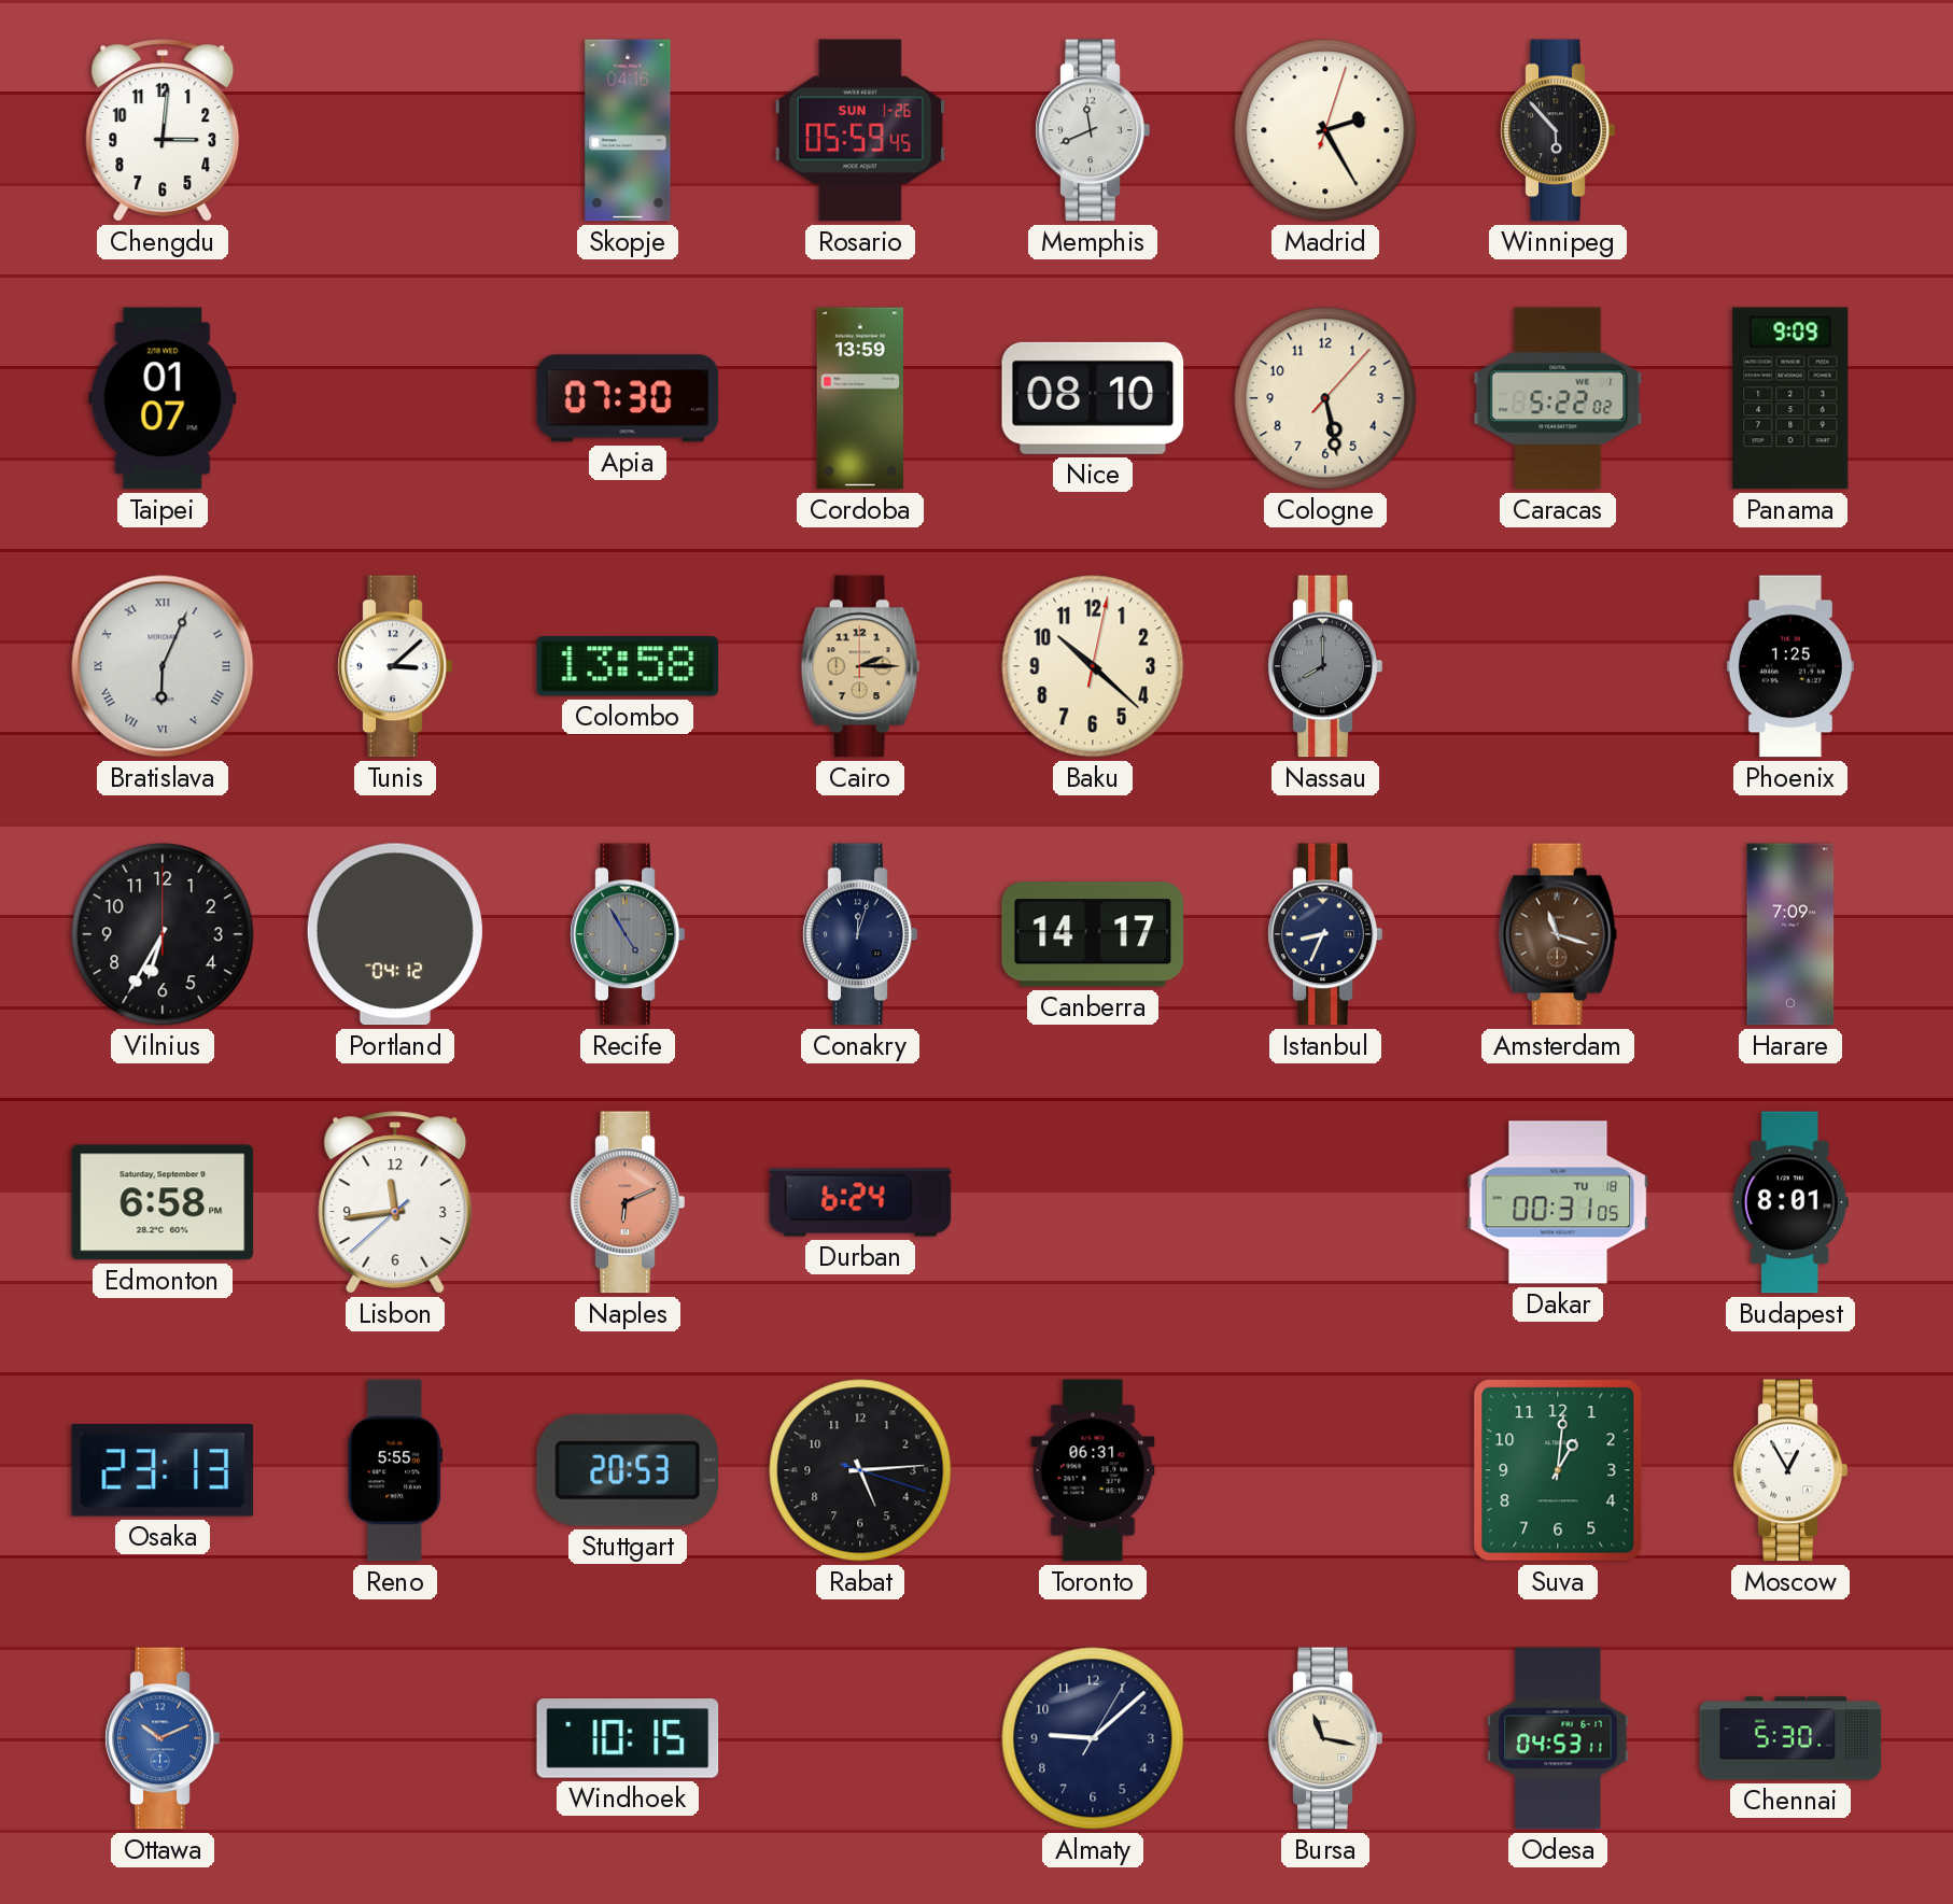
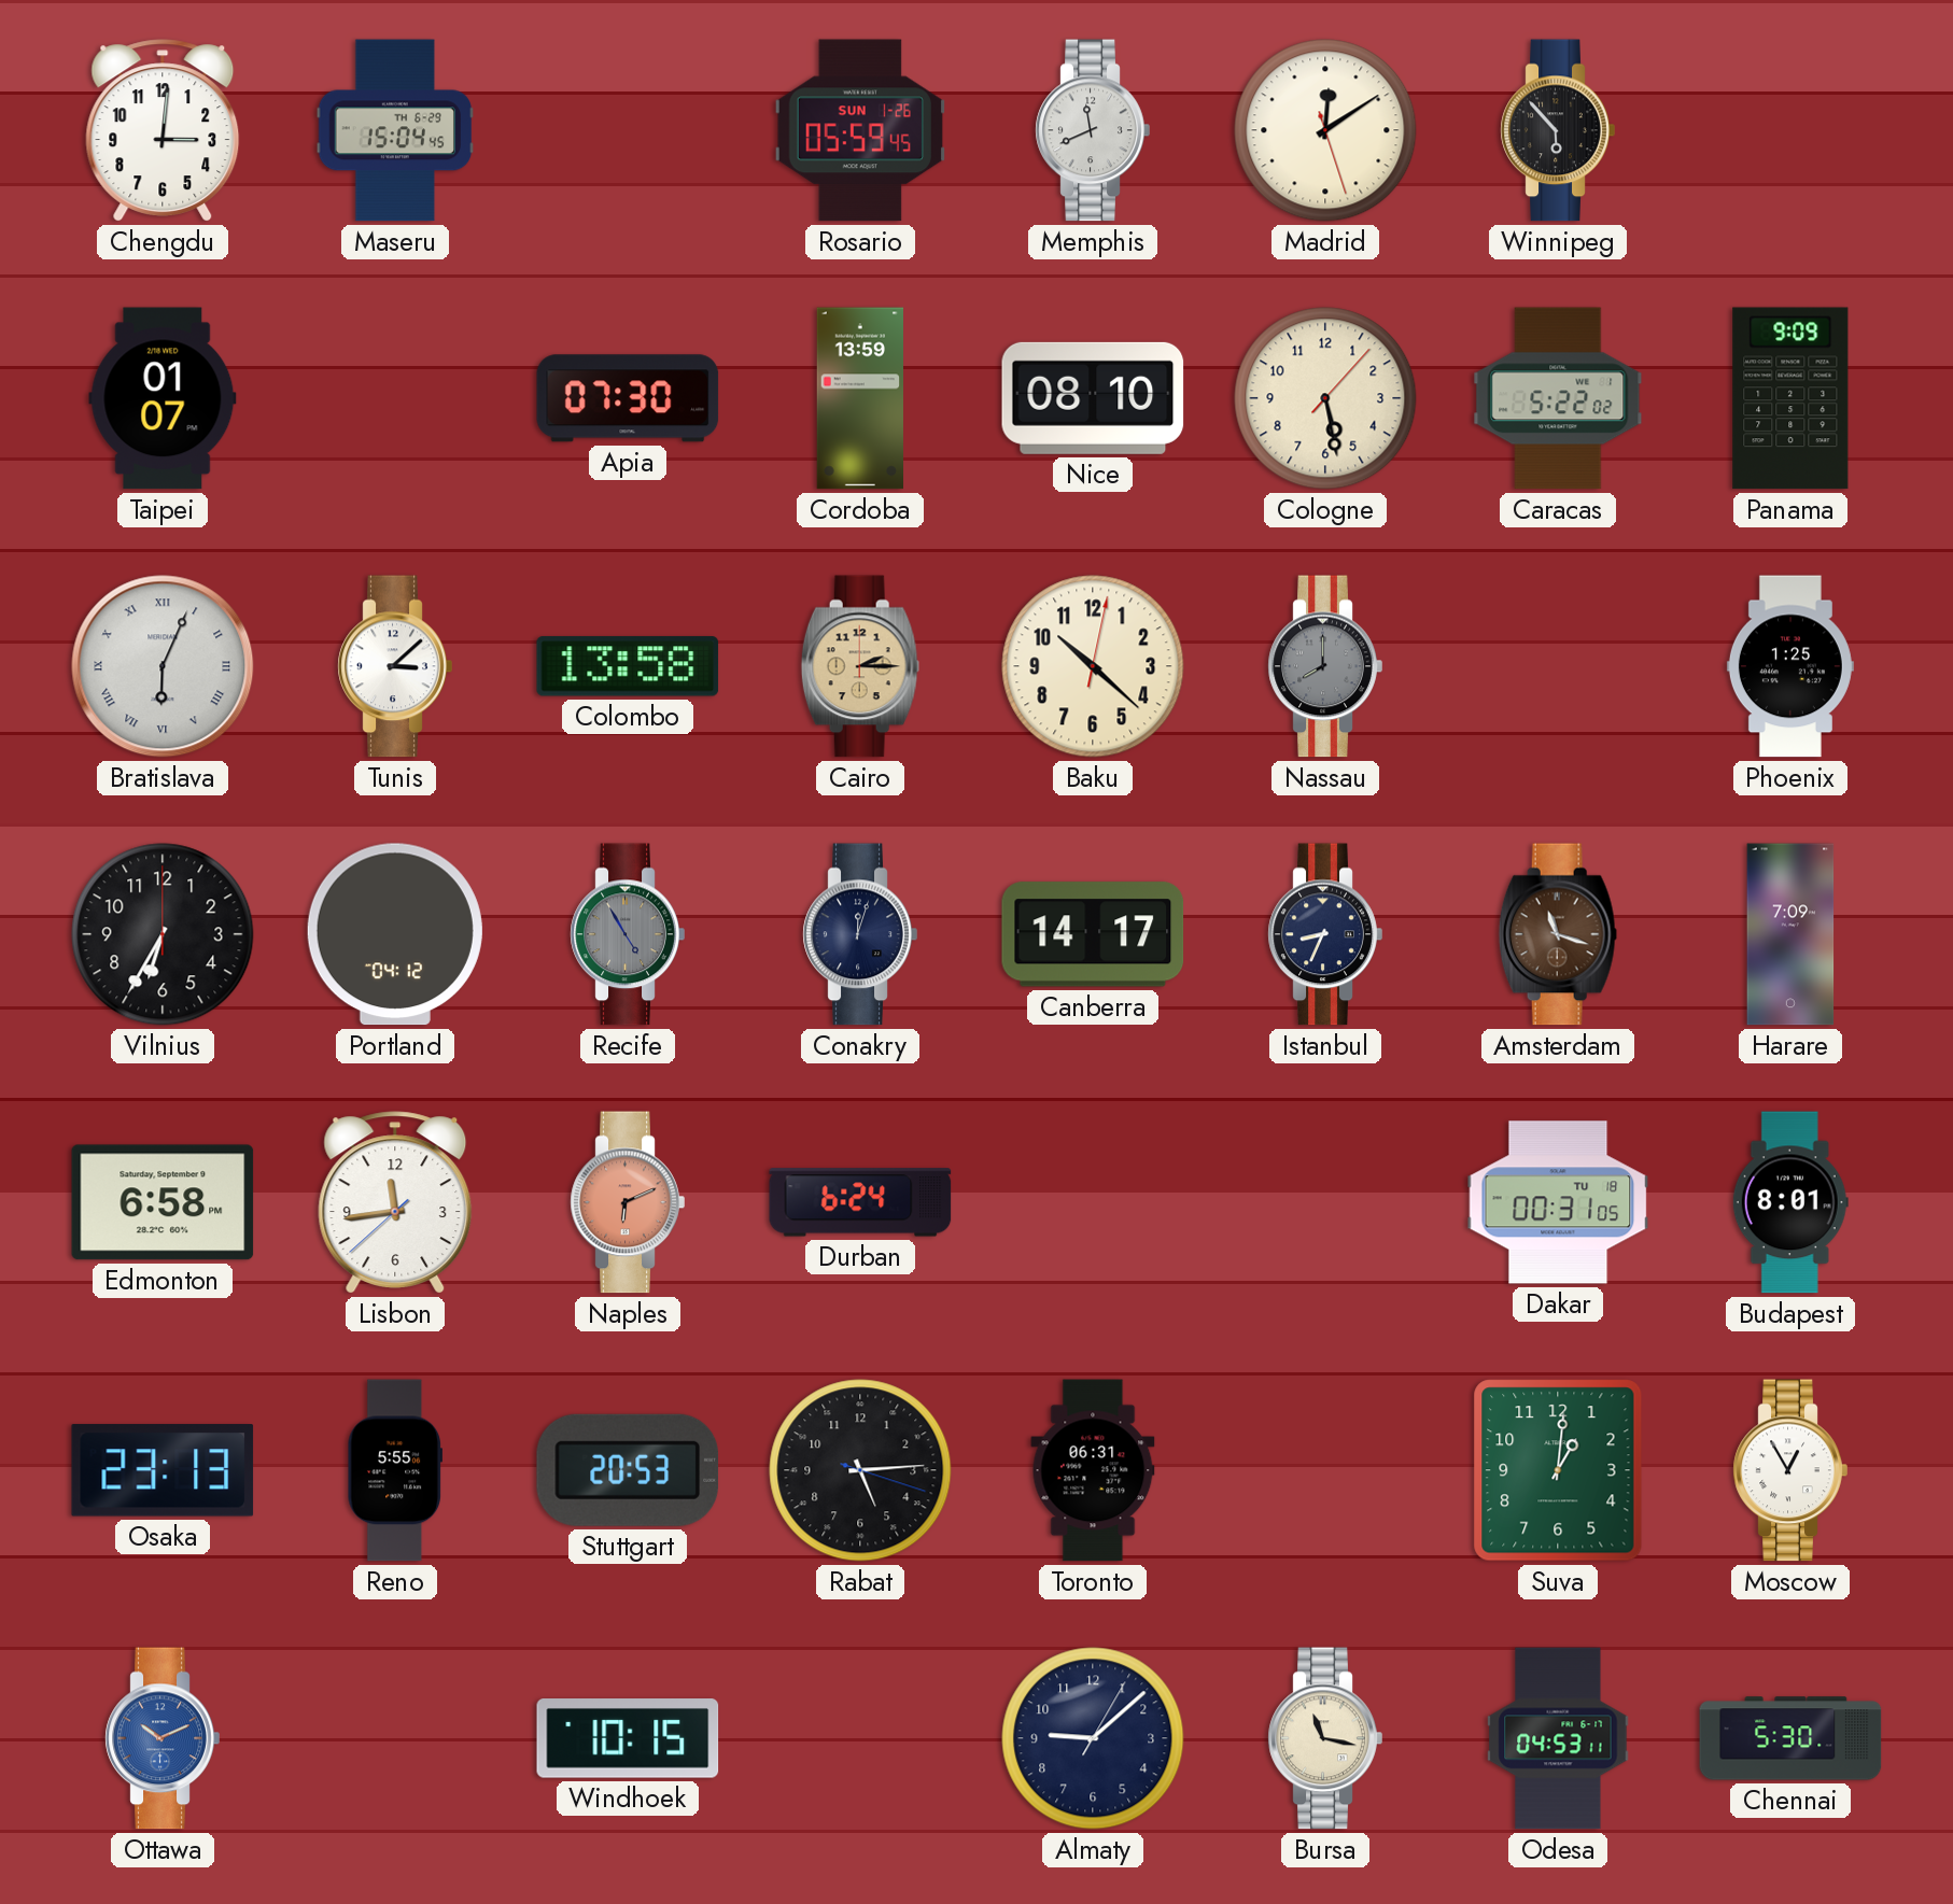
Maseru: none -> 15:04 (395, 130)
Skopje: 04:16 -> none (628, 130)
Madrid: 2:25 -> 12:09 (1325, 130)
